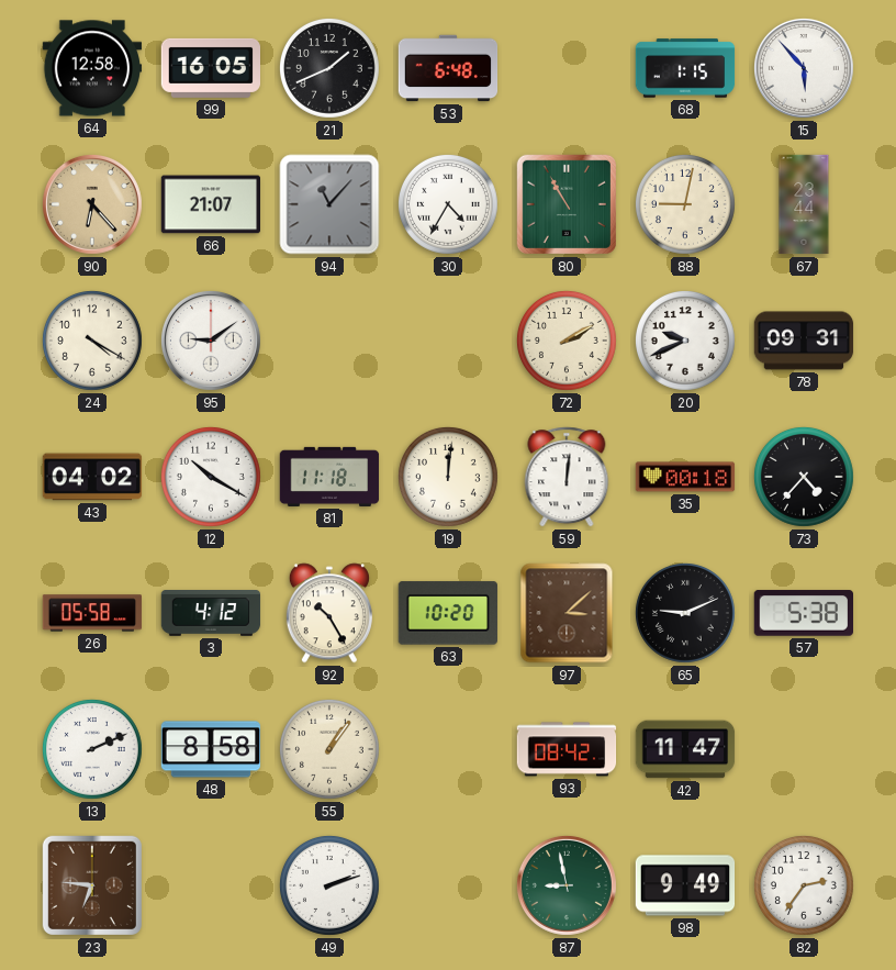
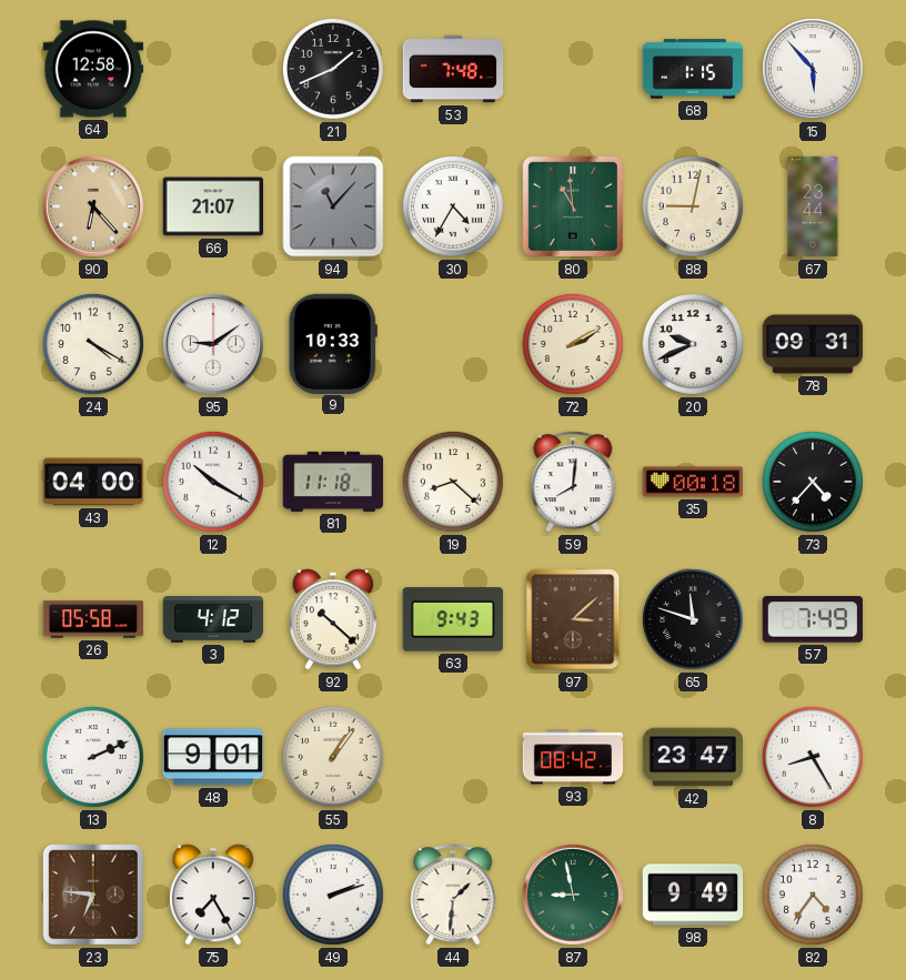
99: 16:05 -> none (210, 68)
53: 6:48 -> 7:48 (453, 69)
80: 10:55 -> 10:59 (573, 206)
9: none -> 10:33 (333, 343)
43: 04:02 -> 04:00 (93, 482)
19: 12:01 -> 8:22 (453, 482)
59: 12:01 -> 8:01 (573, 482)
92: 10:25 -> 10:22 (333, 619)
63: 10:20 -> 9:43 (453, 619)
65: 9:11 -> 11:48 (693, 619)
57: 5:38 -> 7:49 (812, 619)
48: 8:58 -> 9:01 (213, 757)
42: 11:47 -> 23:47 (693, 757)
8: none -> 8:25 (813, 757)
75: none -> 7:25 (213, 895)
44: none -> 1:31 (453, 895)
82: 2:36 -> 4:36 (813, 895)
